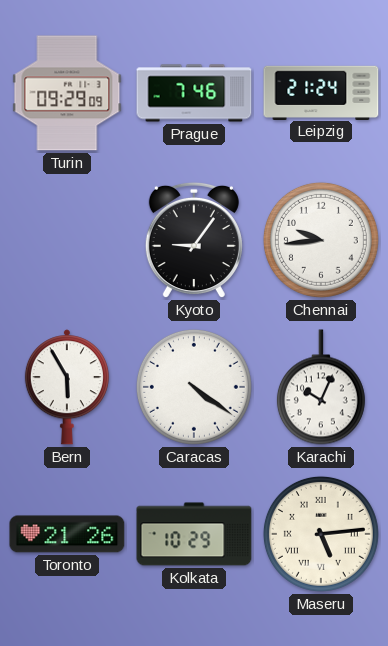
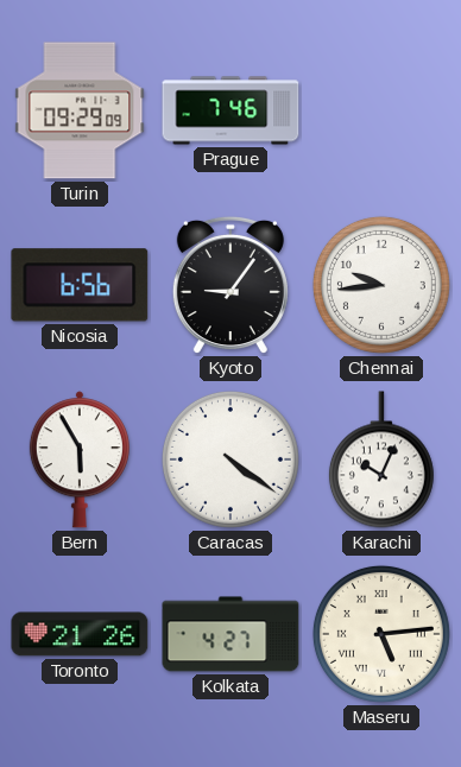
Leipzig: 21:24 -> none (321, 92)
Nicosia: none -> 6:56 (80, 285)
Kolkata: 10:29 -> 4:27 (230, 634)
